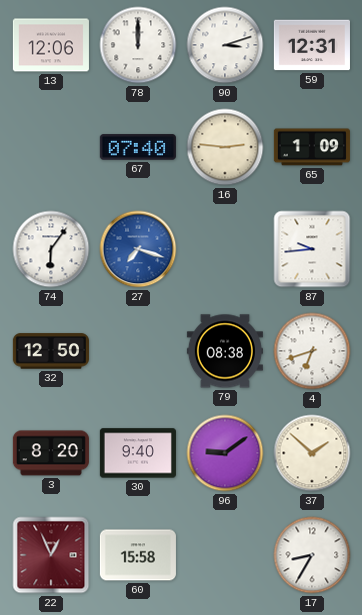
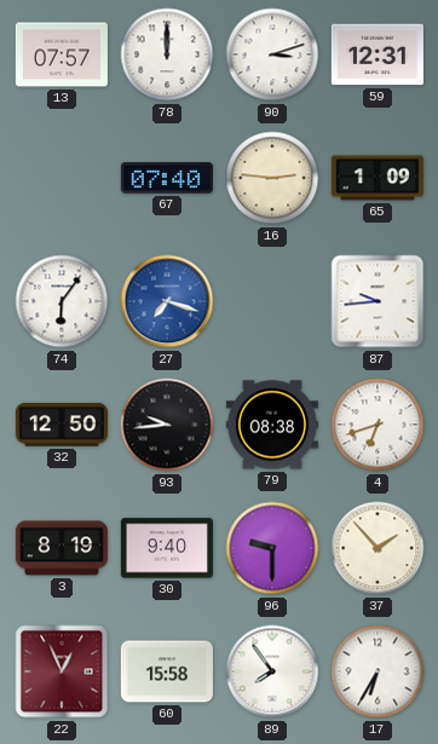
13: 12:06 -> 07:57 (62, 54)
93: none -> 9:44 (167, 425)
3: 8:20 -> 8:19 (62, 548)
96: 9:09 -> 9:30 (272, 548)
37: 1:52 -> 1:53 (378, 548)
89: none -> 7:54 (272, 671)
17: 8:35 -> 6:35 (378, 671)
